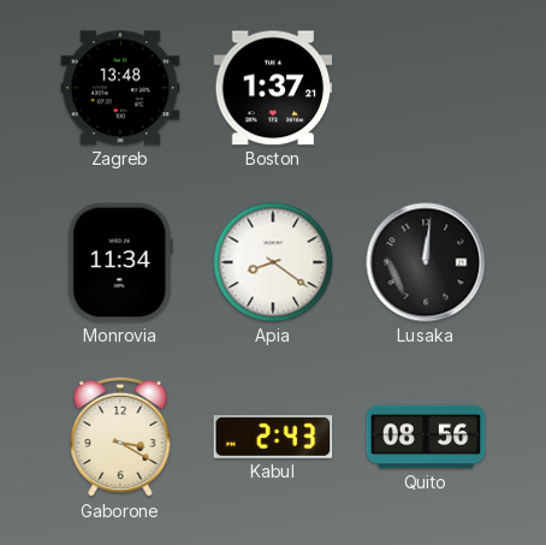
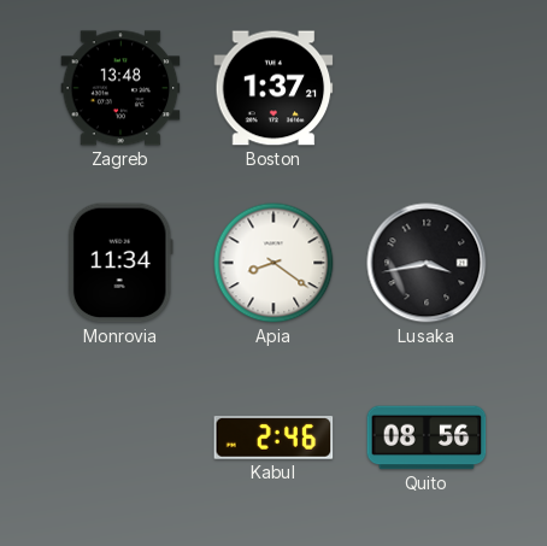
Lusaka: 12:01 -> 3:43 (427, 263)
Gaborone: 3:20 -> none (120, 437)
Kabul: 2:43 -> 2:46 (273, 439)
